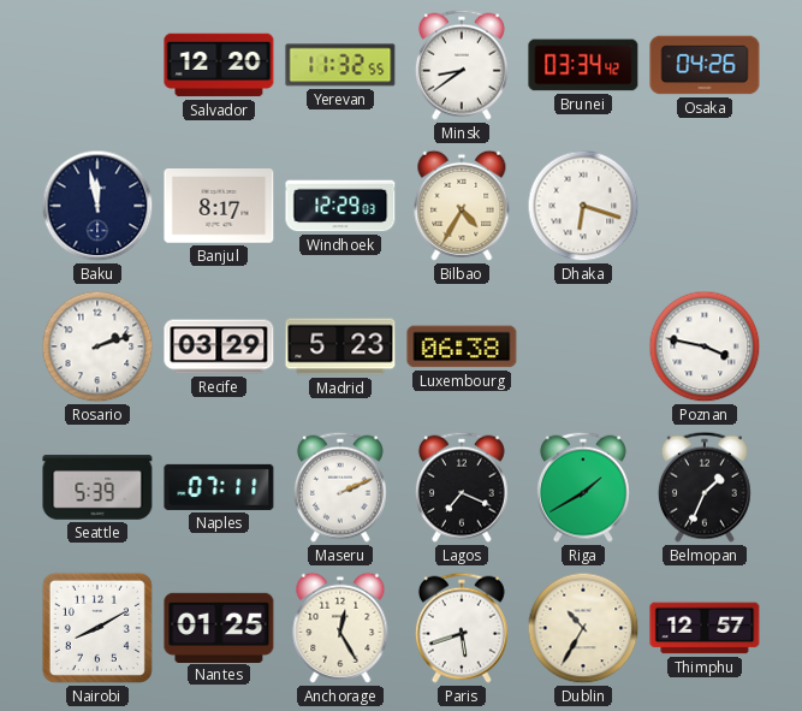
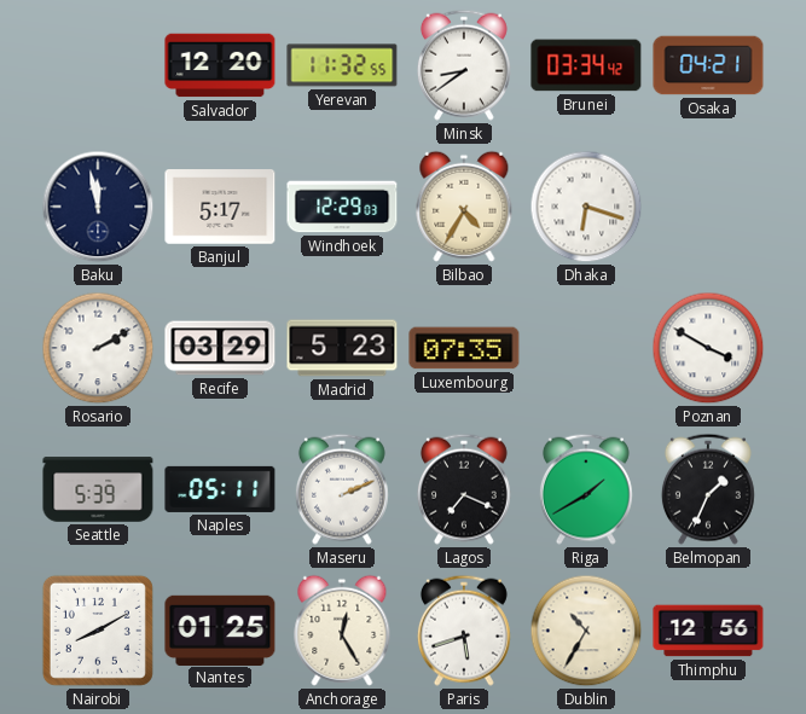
Osaka: 04:26 -> 04:21 (708, 65)
Banjul: 8:17 -> 5:17 (220, 207)
Rosario: 2:12 -> 2:10 (98, 348)
Luxembourg: 06:38 -> 07:35 (464, 348)
Poznan: 3:47 -> 3:50 (708, 348)
Naples: 07:11 -> 05:11 (220, 489)
Thimphu: 12:57 -> 12:56 (708, 631)
